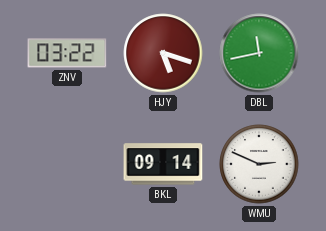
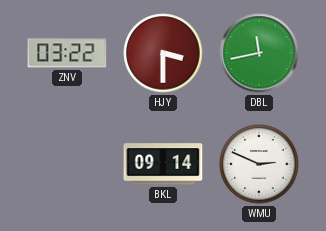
HJY: 5:18 -> 3:30 (163, 53)
